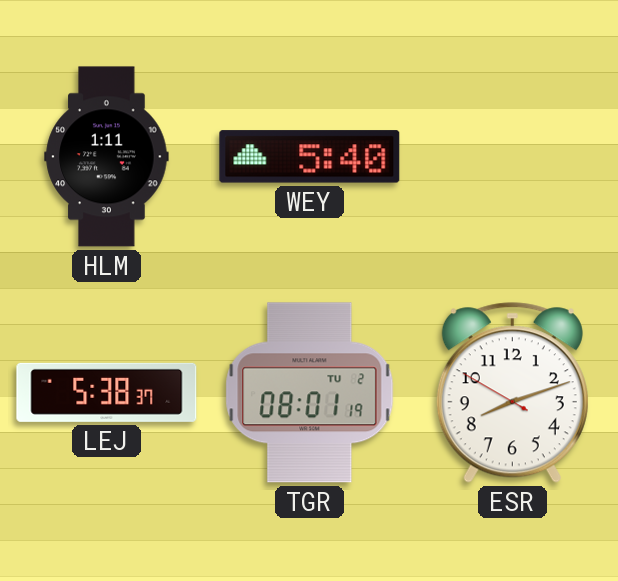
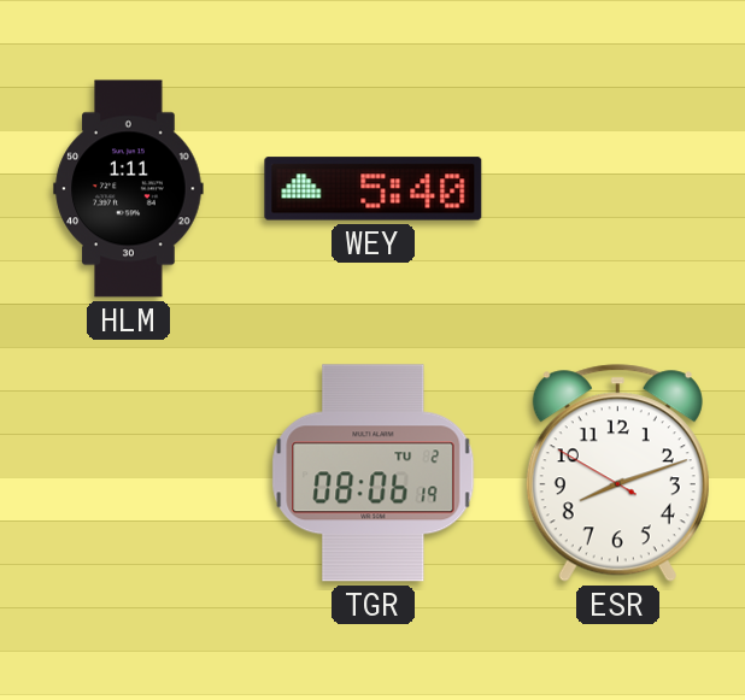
LEJ: 5:38 -> none (107, 392)
TGR: 08:01 -> 08:06 (374, 473)
